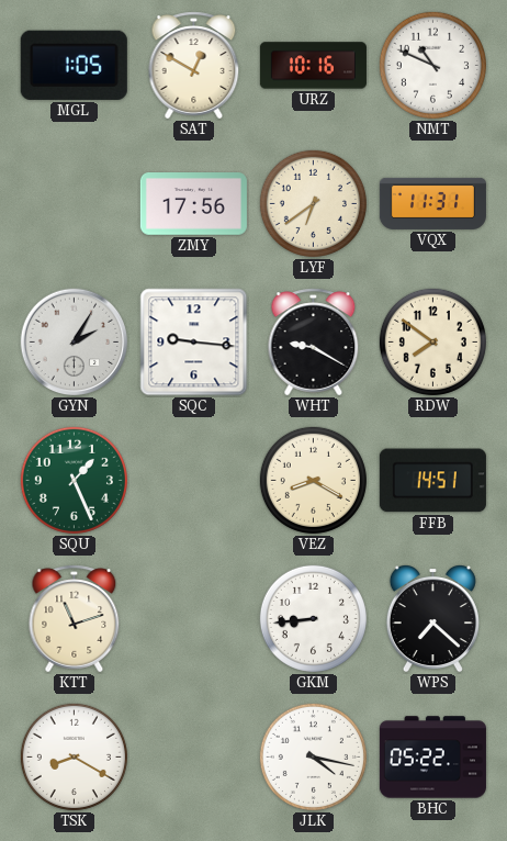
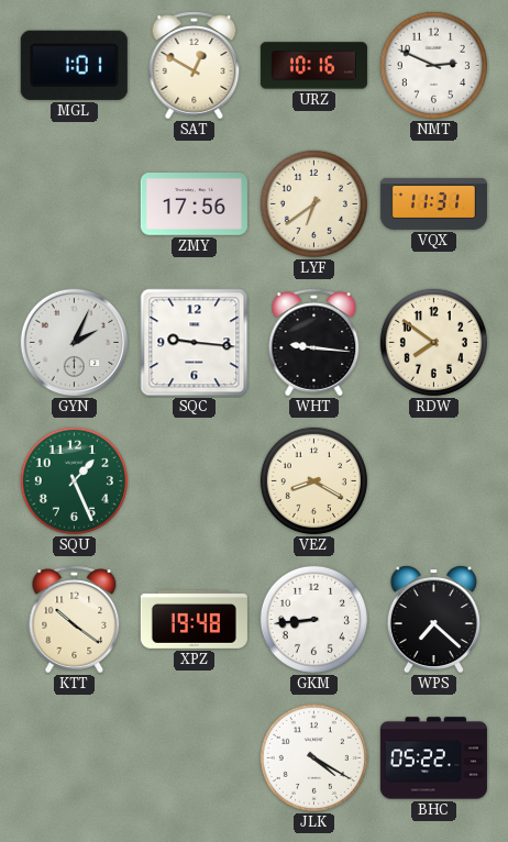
MGL: 1:05 -> 1:01 (74, 65)
NMT: 10:49 -> 2:49 (433, 65)
GYN: 2:05 -> 2:04 (75, 343)
WHT: 9:20 -> 9:16 (314, 343)
FFB: 14:51 -> none (432, 481)
KTT: 11:12 -> 10:21 (75, 620)
XPZ: none -> 19:48 (194, 619)
TSK: 8:20 -> none (74, 756)
JLK: 4:17 -> 4:20 (313, 757)
